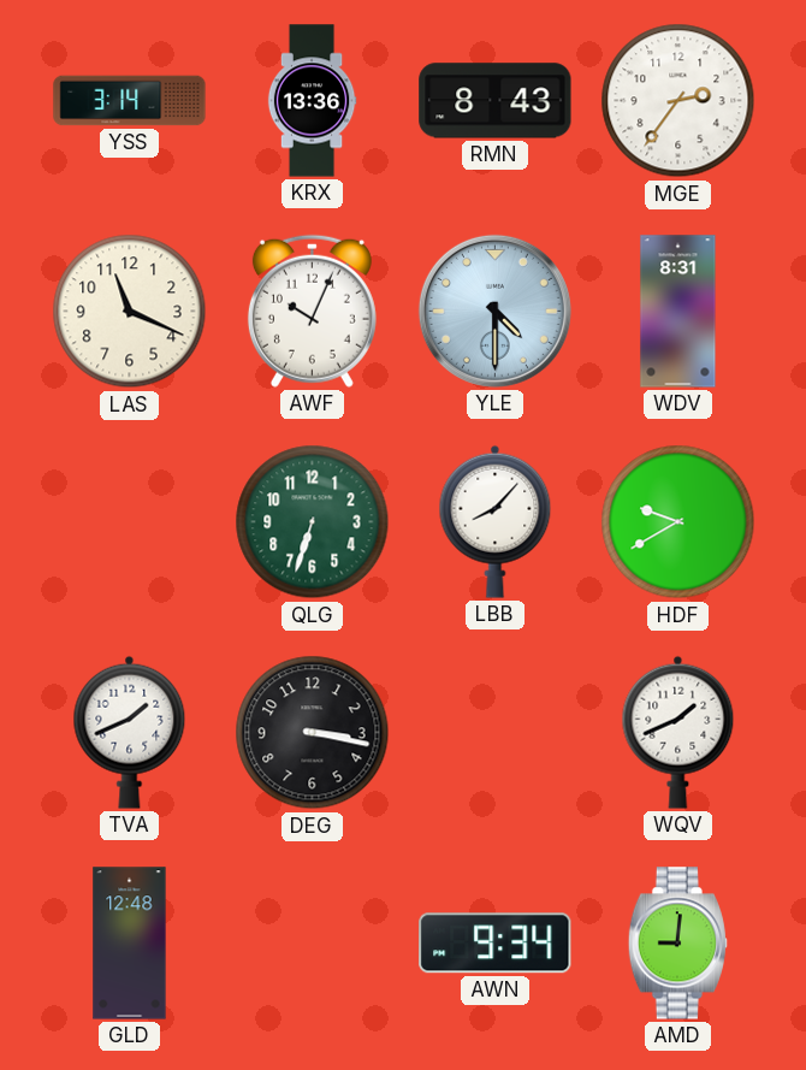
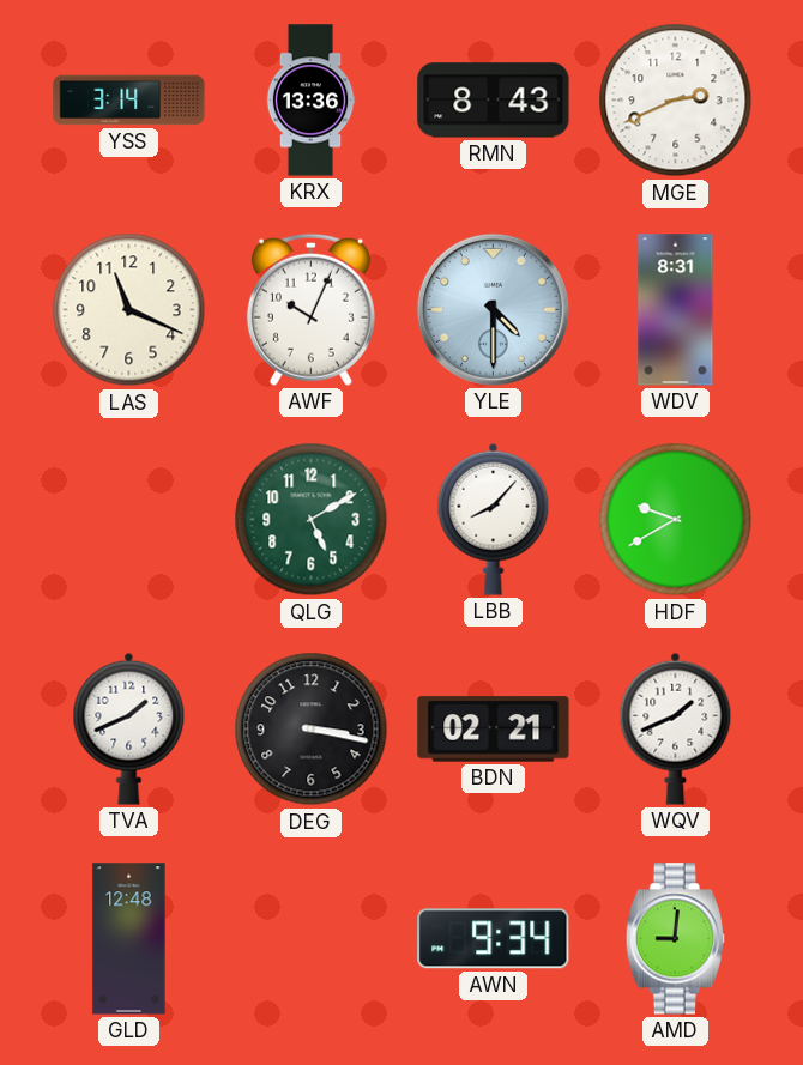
MGE: 2:36 -> 2:41 (676, 101)
QLG: 6:33 -> 5:10 (312, 520)
BDN: none -> 02:21 (494, 730)
